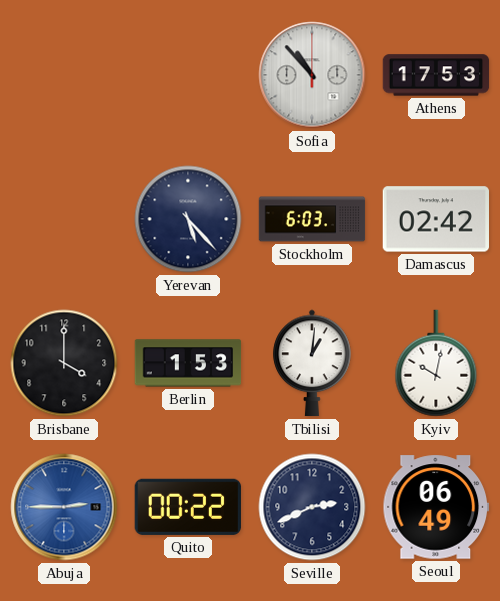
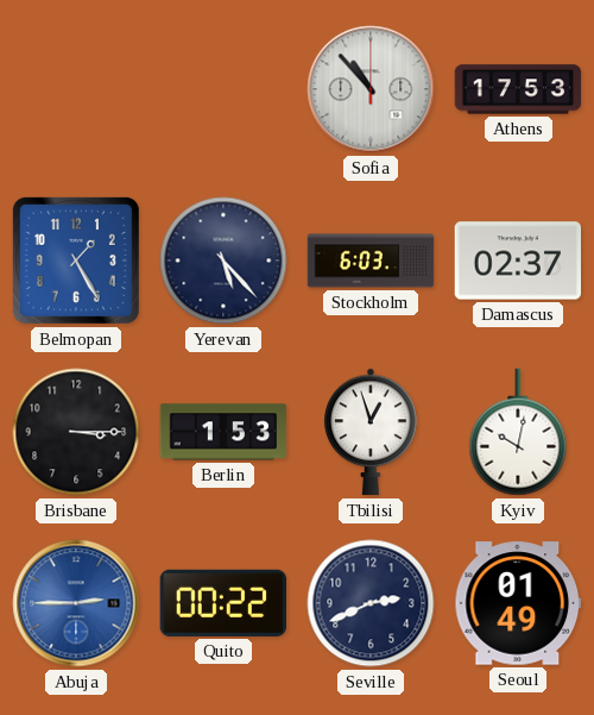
Belmopan: none -> 1:25 (76, 261)
Damascus: 02:42 -> 02:37 (517, 261)
Brisbane: 4:00 -> 3:15 (76, 432)
Tbilisi: 1:01 -> 12:57 (371, 432)
Seoul: 06:49 -> 01:49 (517, 603)
